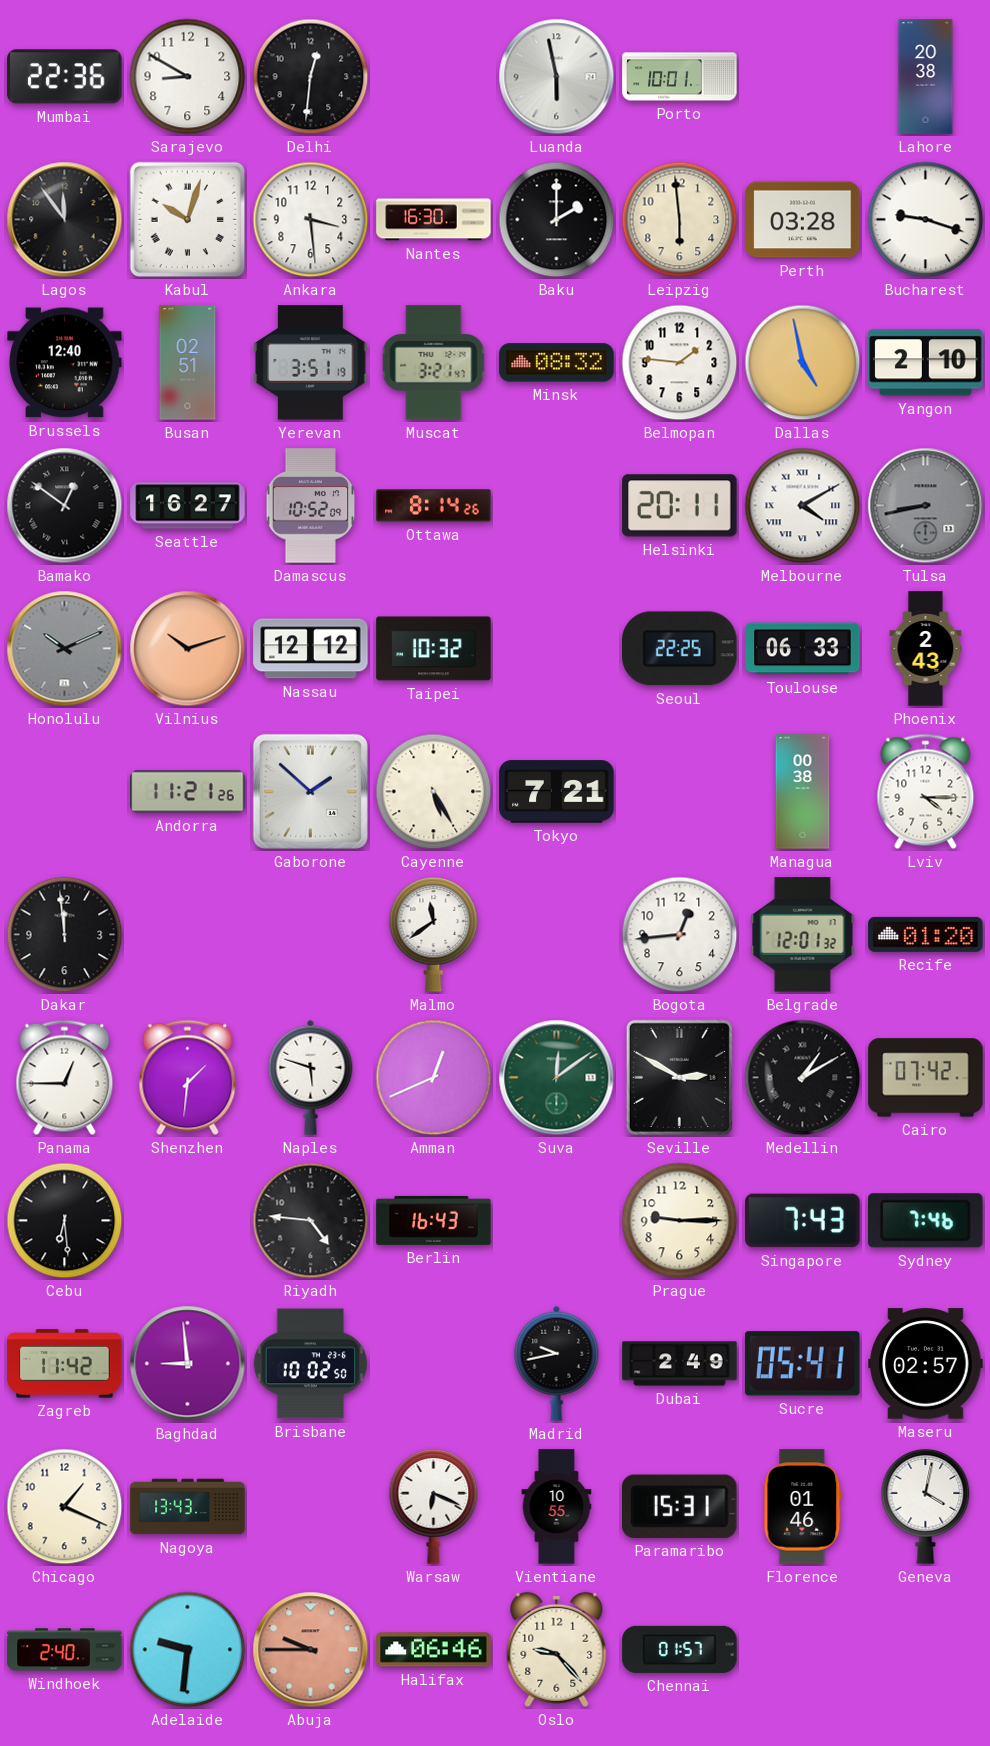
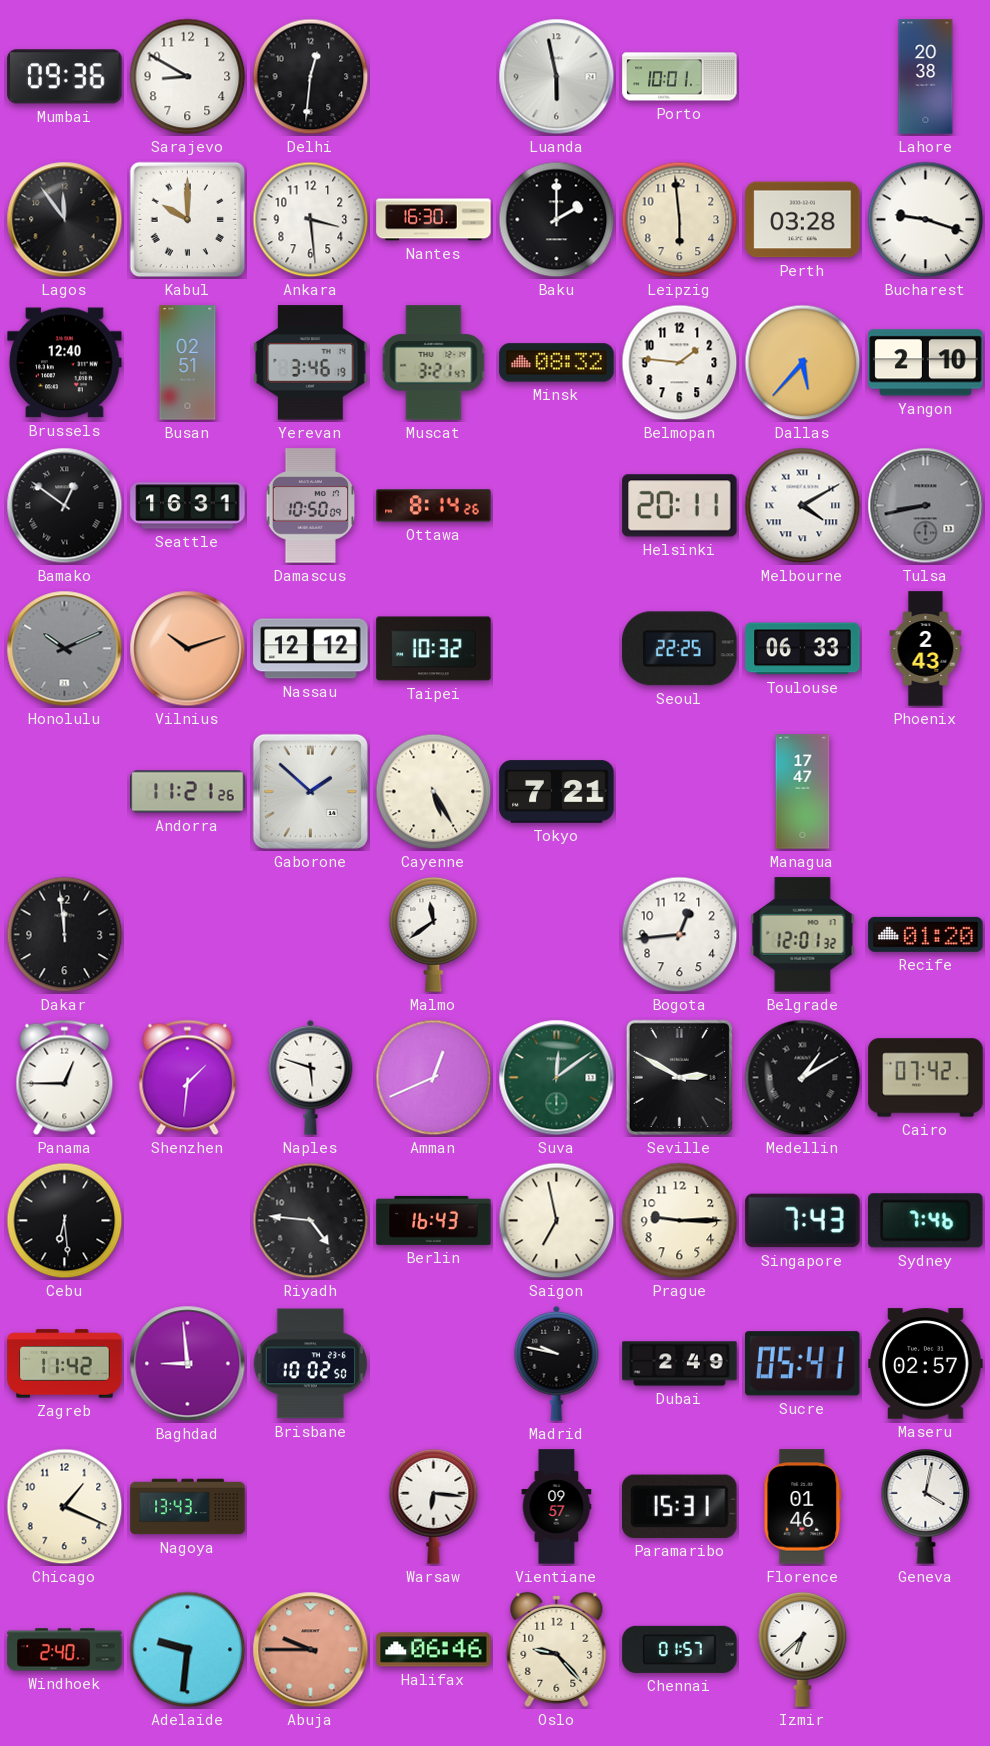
Mumbai: 22:36 -> 09:36 (65, 77)
Kabul: 10:03 -> 10:00 (188, 220)
Yerevan: 3:51 -> 3:46 (311, 363)
Dallas: 4:58 -> 5:37 (803, 363)
Seattle: 16:27 -> 16:31 (188, 506)
Damascus: 10:52 -> 10:50 (311, 506)
Managua: 00:38 -> 17:47 (803, 792)
Lviv: 4:15 -> none (926, 792)
Saigon: none -> 6:58 (557, 1221)
Madrid: 9:43 -> 9:47 (557, 1363)
Warsaw: 6:19 -> 6:16 (434, 1507)
Vientiane: 10:55 -> 09:57 (557, 1507)
Izmir: none -> 6:38 (803, 1650)
